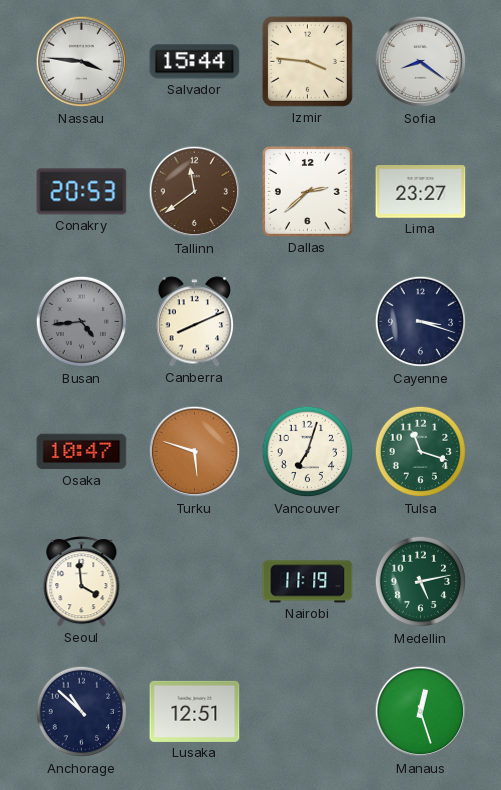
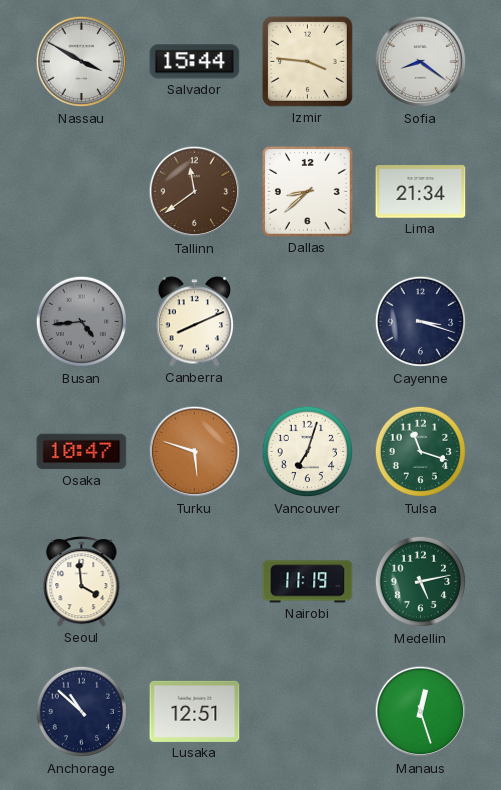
Nassau: 3:46 -> 3:50 (82, 62)
Conakry: 20:53 -> none (82, 192)
Dallas: 2:38 -> 8:38 (307, 191)
Lima: 23:27 -> 21:34 (421, 192)
